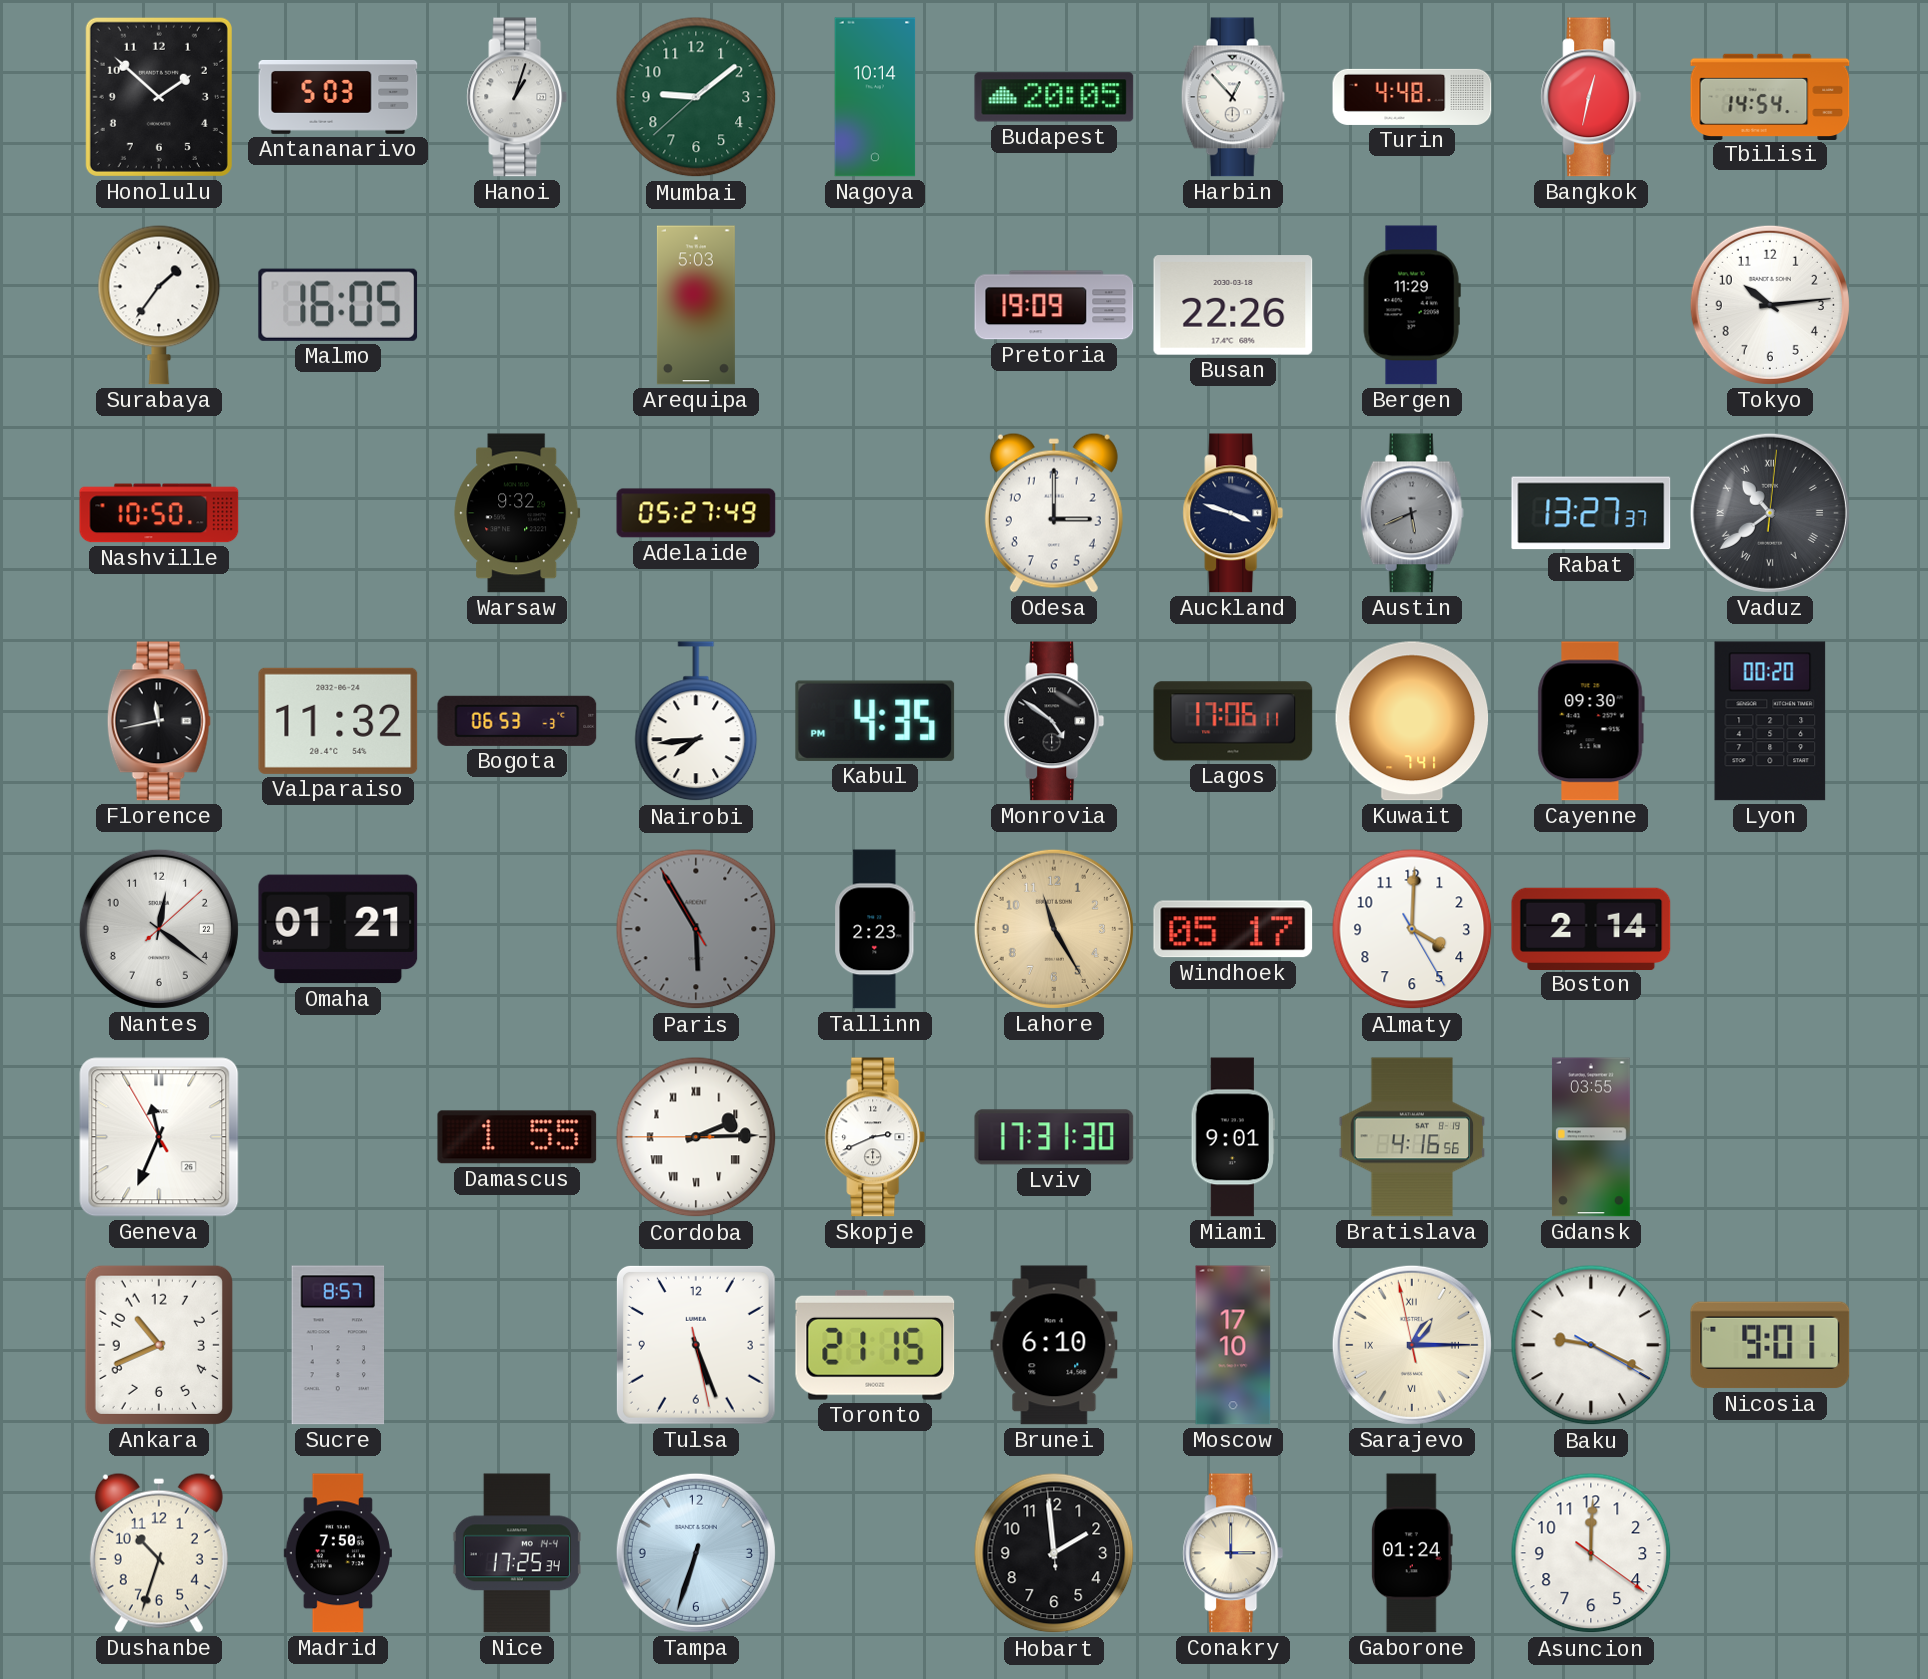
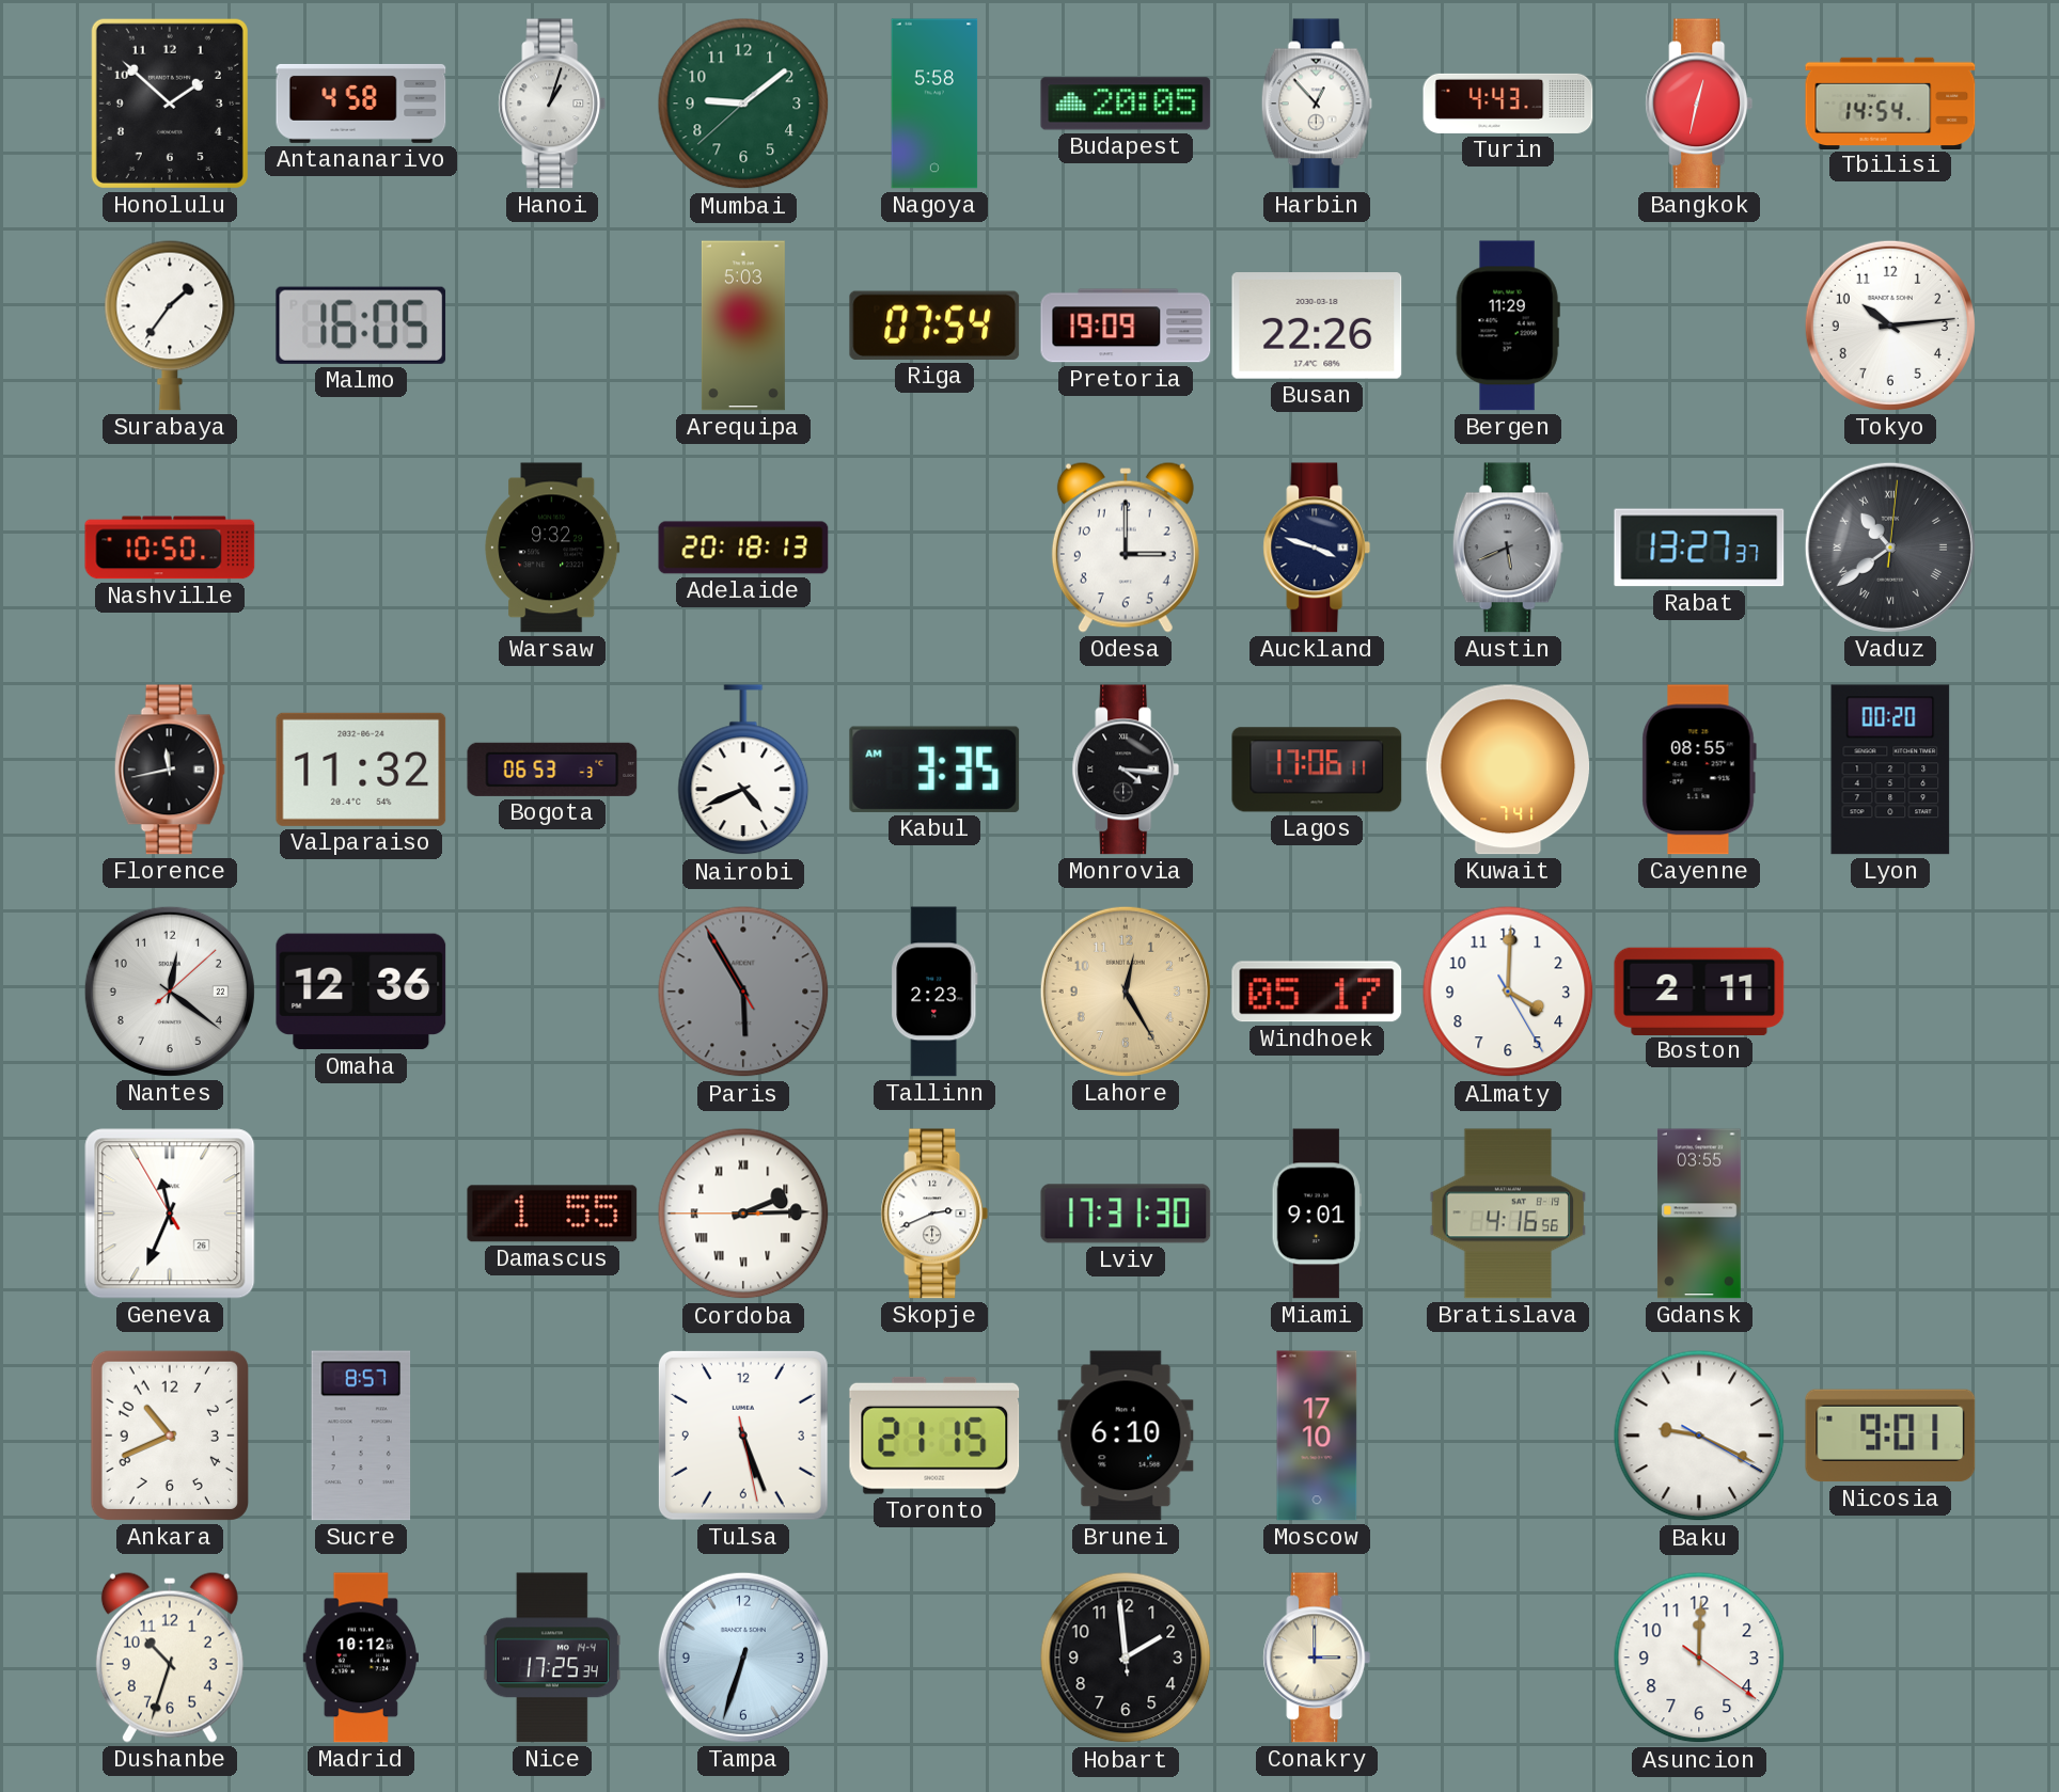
Antananarivo: 5:03 -> 4:58 (361, 104)
Nagoya: 10:14 -> 5:58 (934, 104)
Turin: 4:48 -> 4:43 (1508, 104)
Riga: none -> 07:54 (934, 326)
Adelaide: 05:27 -> 20:18 (743, 548)
Nairobi: 7:44 -> 4:41 (743, 771)
Kabul: 4:35 -> 3:35 (934, 770)
Monrovia: 4:51 -> 4:16 (1126, 770)
Cayenne: 09:30 -> 08:55 (1699, 770)
Omaha: 01:21 -> 12:36 (361, 992)
Lahore: 11:25 -> 12:25 (1126, 992)
Boston: 2:14 -> 2:11 (1699, 990)
Sarajevo: 1:14 -> none (1412, 1345)
Madrid: 7:50 -> 10:12 (361, 1658)
Gaborone: 01:24 -> none (1412, 1553)
